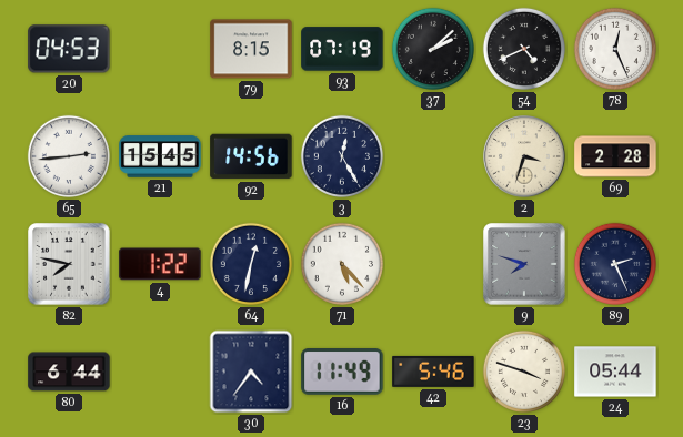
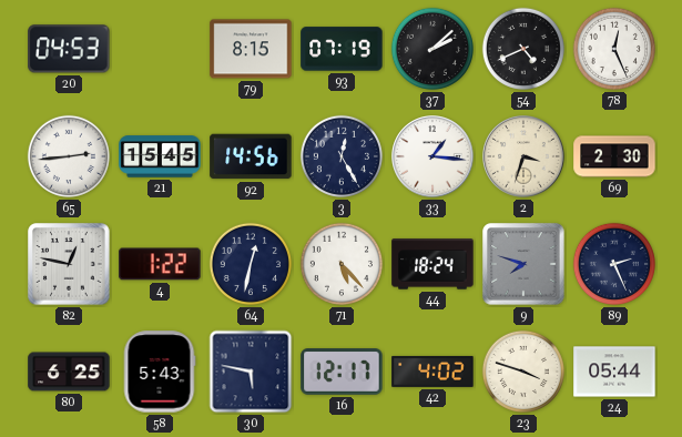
33: none -> 1:16 (432, 156)
69: 2:28 -> 2:30 (614, 156)
82: 7:47 -> 12:47 (69, 264)
44: none -> 18:24 (432, 264)
80: 6:44 -> 6:25 (69, 372)
58: none -> 5:43 (160, 372)
30: 4:36 -> 5:47 (251, 372)
16: 11:49 -> 12:17 (342, 372)
42: 5:46 -> 4:02 (432, 372)
